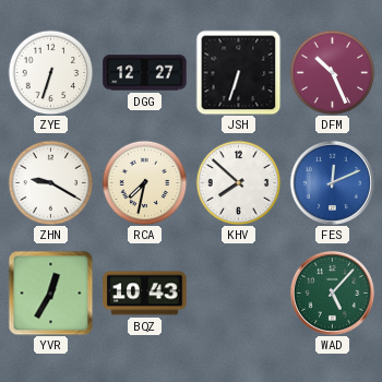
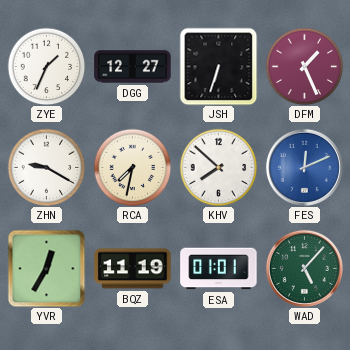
ZYE: 6:33 -> 1:34 (46, 66)
DFM: 10:26 -> 1:26 (304, 66)
BQZ: 10:43 -> 11:19 (133, 269)
ESA: none -> 01:01 (219, 269)
